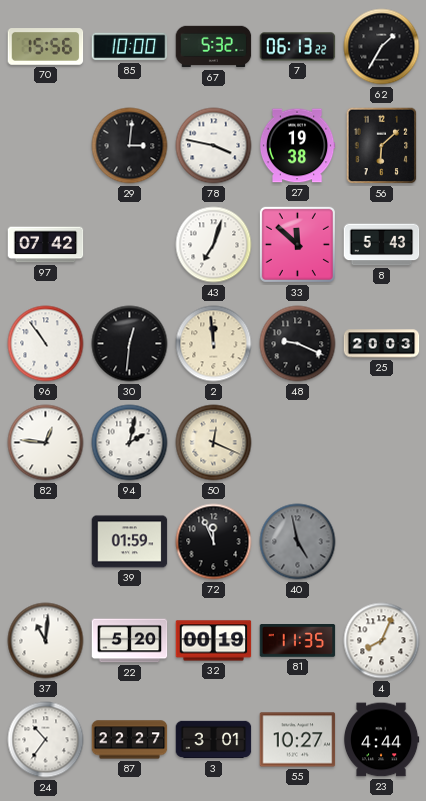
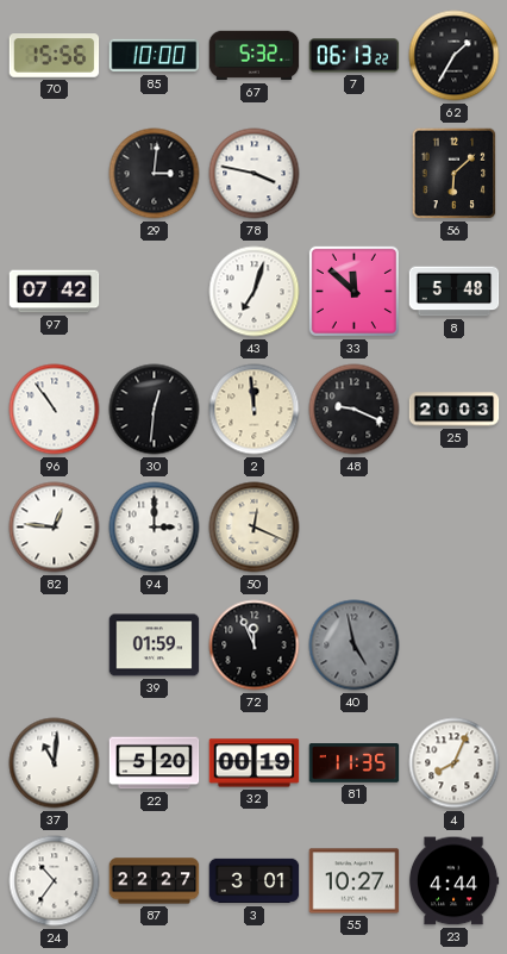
27: 19:38 -> none (297, 146)
8: 5:43 -> 5:48 (455, 292)
94: 2:02 -> 3:00 (155, 528)
